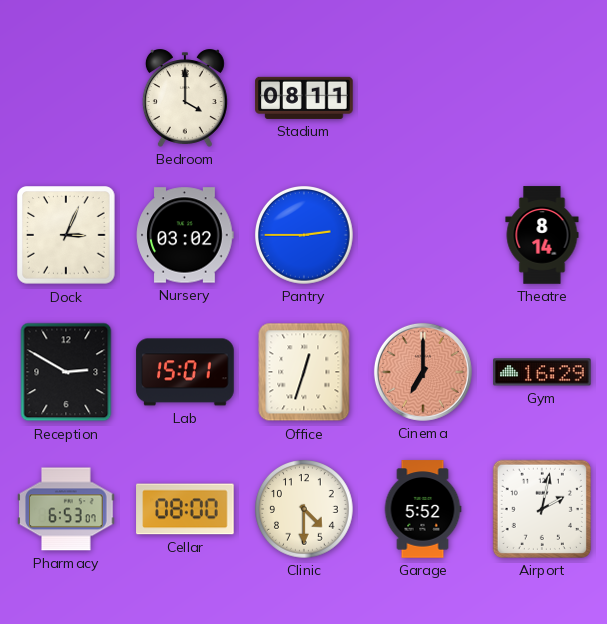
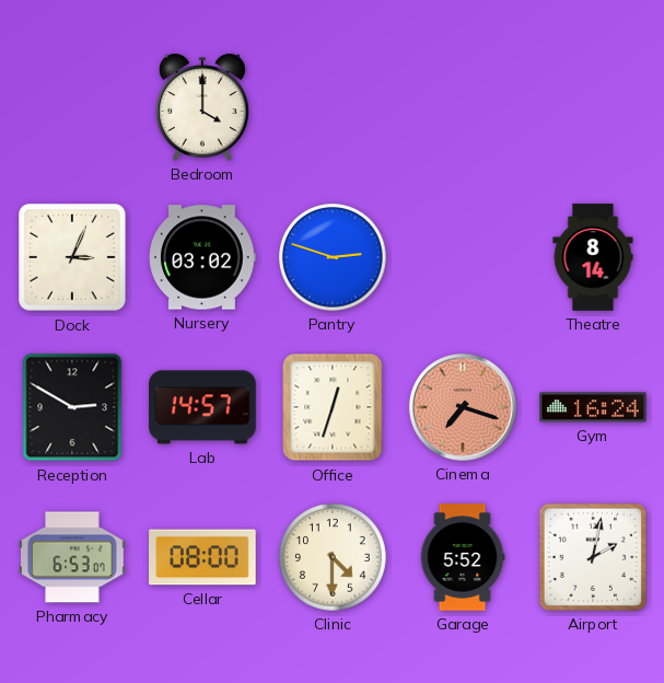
Stadium: 08:11 -> none (304, 98)
Pantry: 2:45 -> 2:48 (334, 258)
Lab: 15:01 -> 14:57 (202, 407)
Cinema: 7:00 -> 7:18 (463, 407)
Gym: 16:29 -> 16:24 (593, 407)
